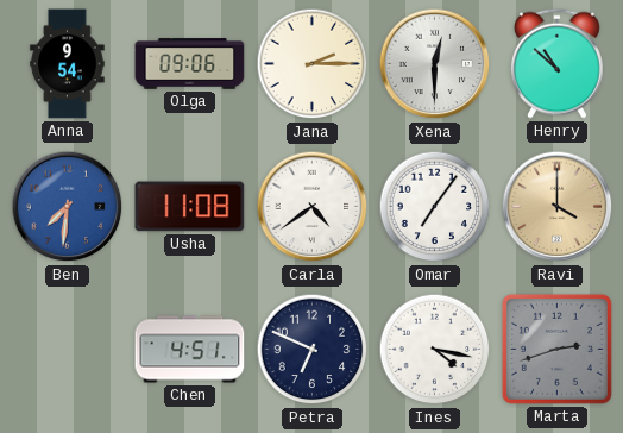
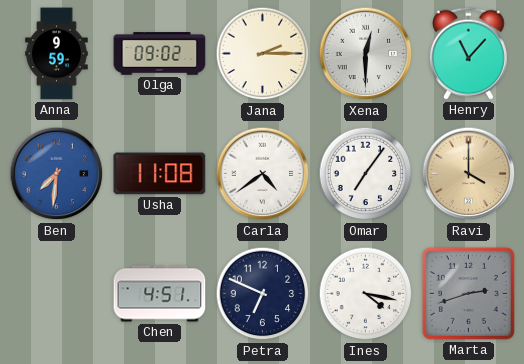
Anna: 9:54 -> 9:59 (57, 54)
Olga: 09:06 -> 09:02 (160, 54)
Henry: 10:52 -> 11:07 (468, 53)
